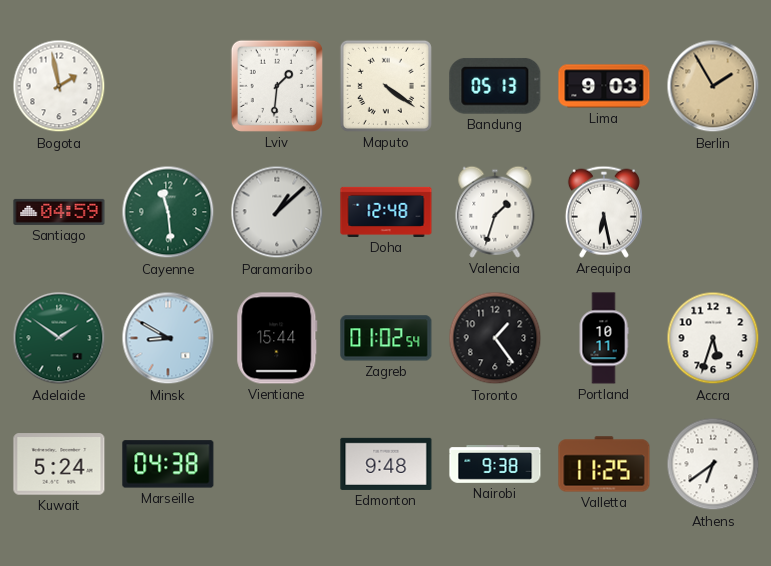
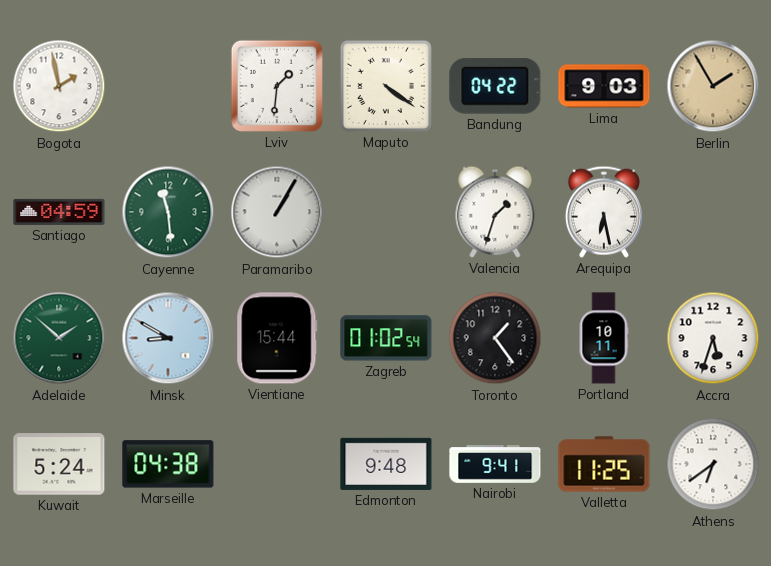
Bandung: 05:13 -> 04:22 (495, 86)
Paramaribo: 1:08 -> 1:05 (277, 212)
Doha: 12:48 -> none (386, 212)
Adelaide: 1:51 -> 1:52 (59, 338)
Nairobi: 9:38 -> 9:41 (495, 465)
